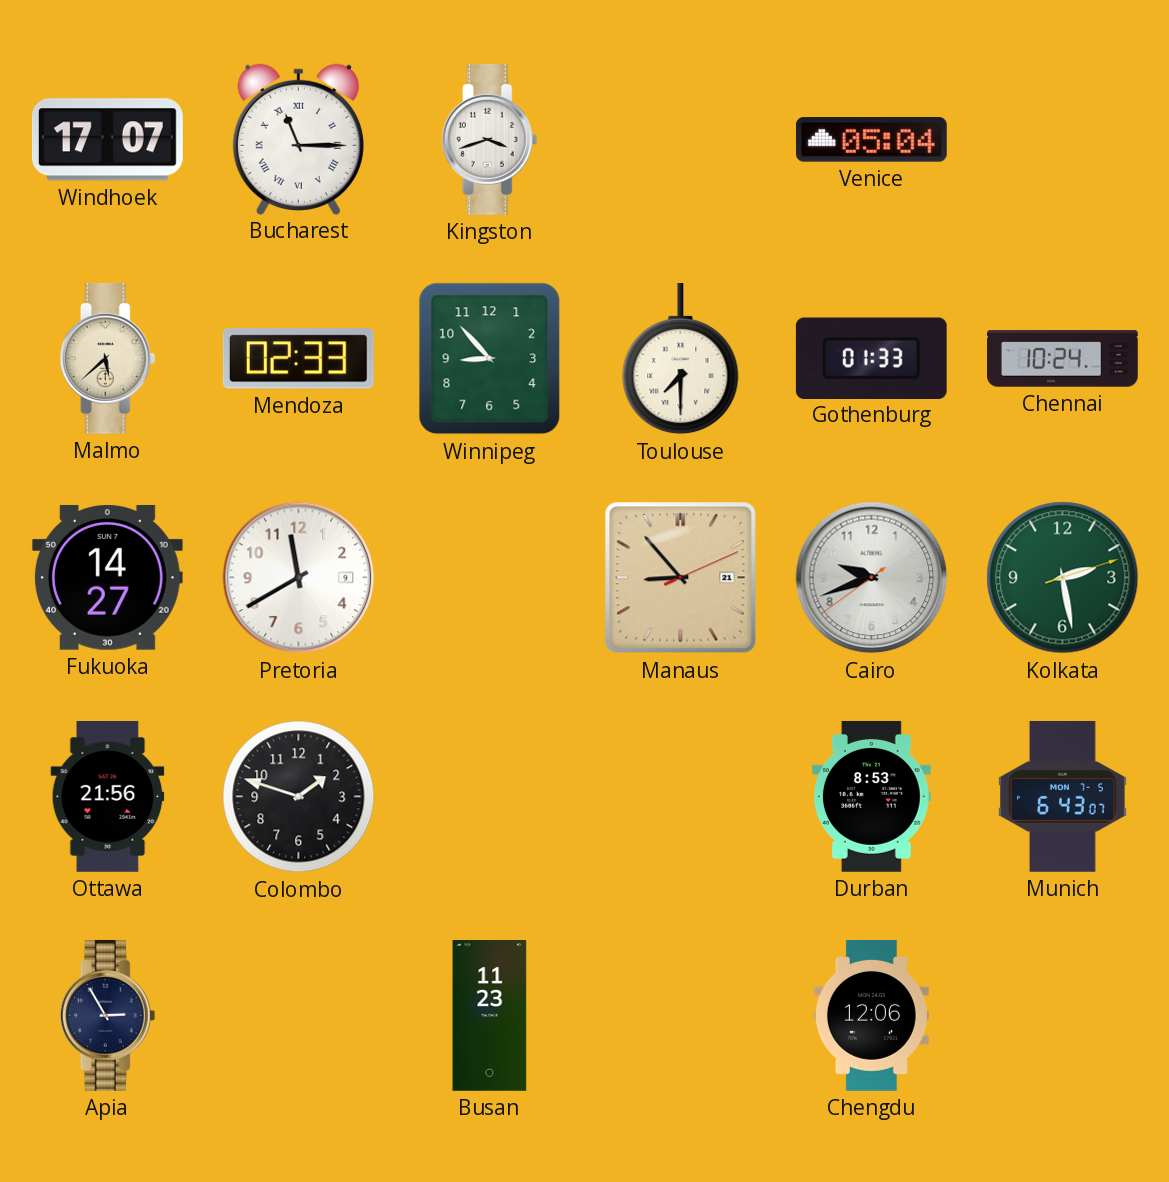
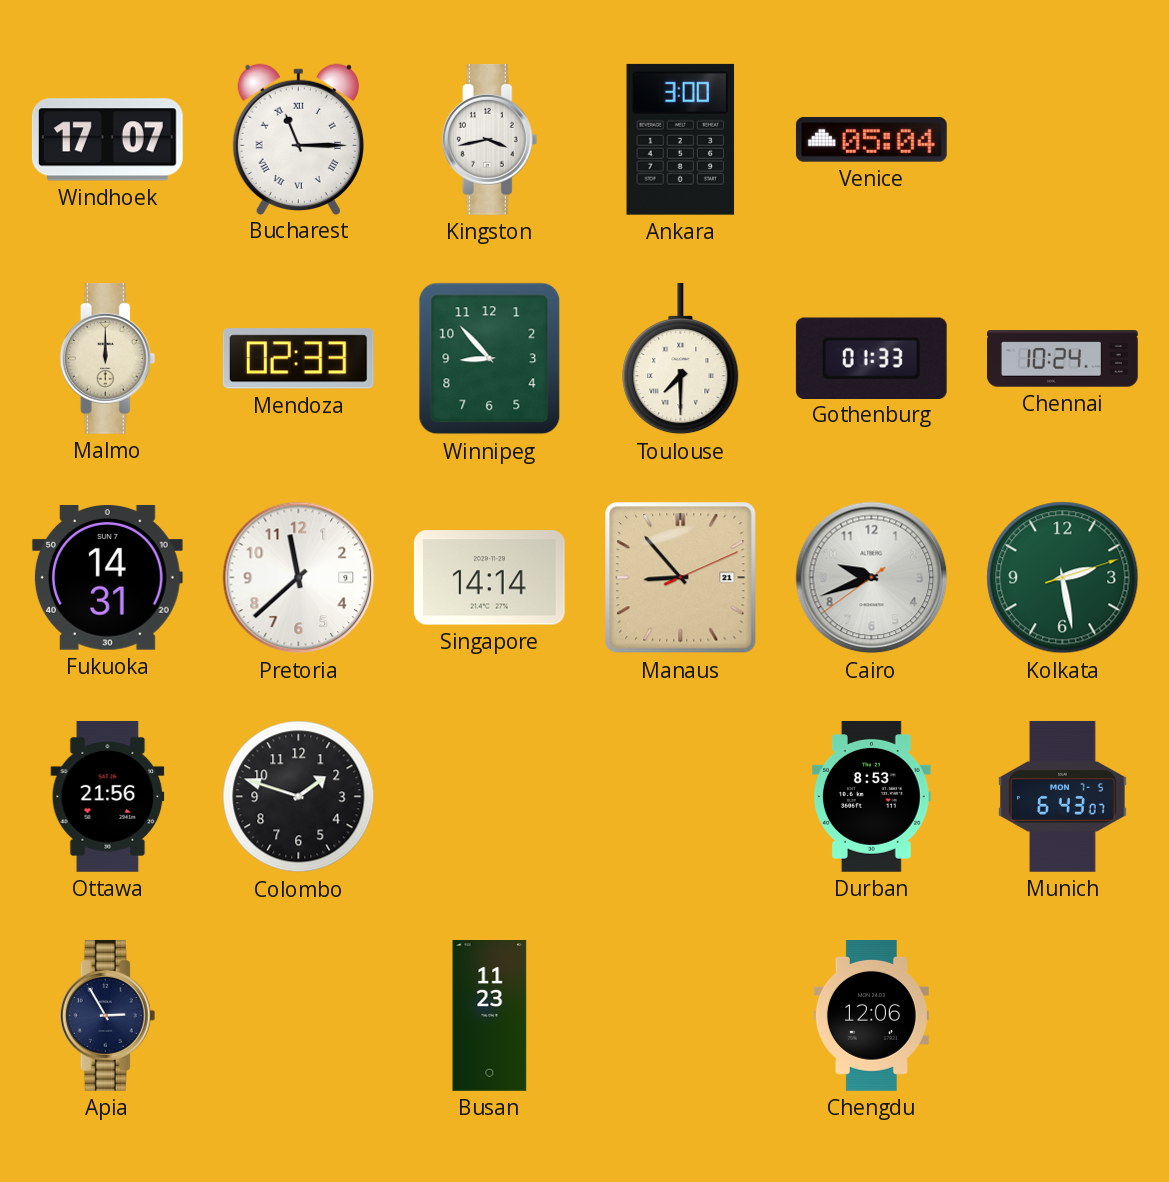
Kingston: 3:42 -> 3:43 (490, 139)
Ankara: none -> 3:00 (681, 139)
Malmo: 5:38 -> 12:00 (108, 358)
Fukuoka: 14:27 -> 14:31 (107, 577)
Pretoria: 11:40 -> 11:38 (299, 578)
Singapore: none -> 14:14 (489, 578)
